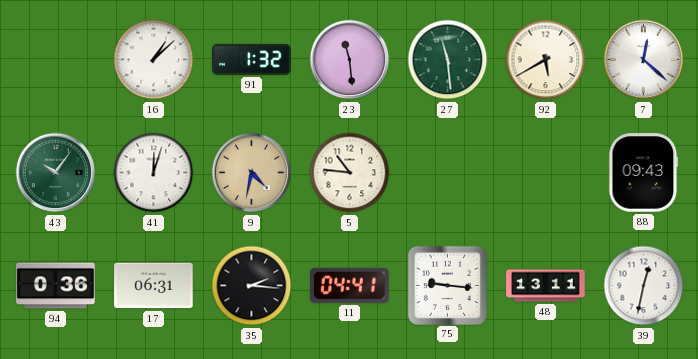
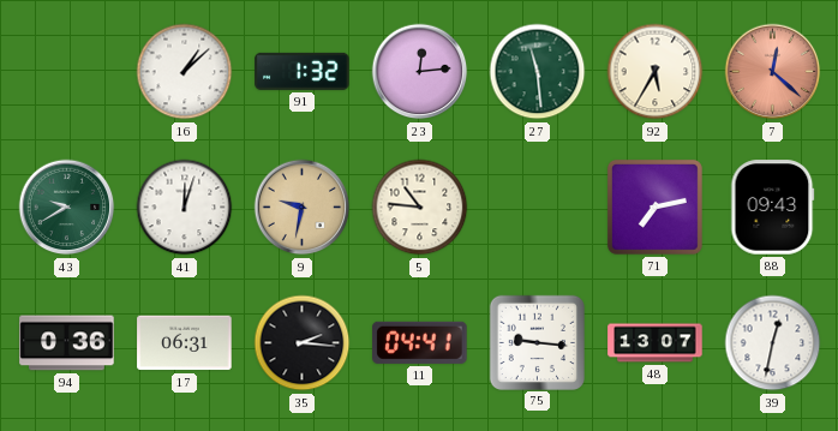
23: 11:29 -> 12:14 (420, 72)
92: 5:40 -> 5:35 (656, 72)
7 dial: white -> salmon (773, 72)
43: 10:06 -> 9:40 (67, 208)
9: 4:32 -> 9:32 (303, 208)
71: none -> 7:13 (654, 206)
48: 13:11 -> 13:07 (656, 343)
